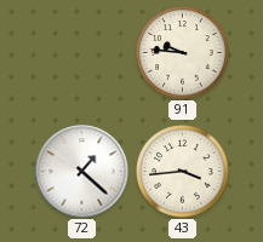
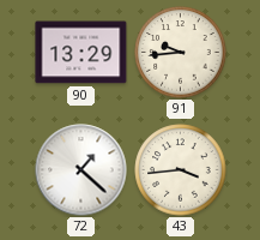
90: none -> 13:29 (81, 53)
91: 9:46 -> 9:44 (181, 53)
